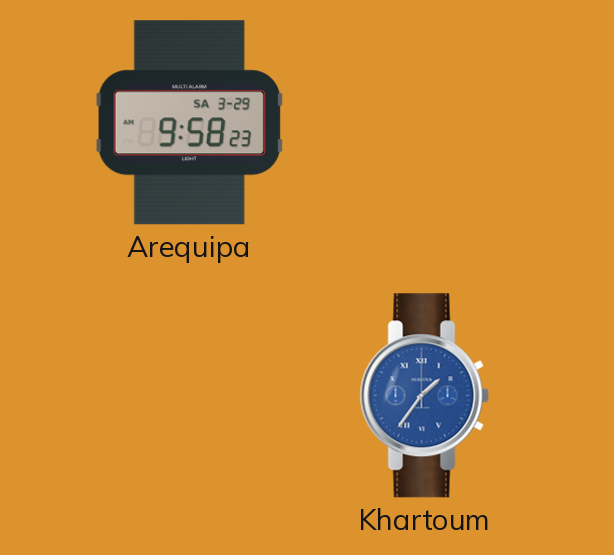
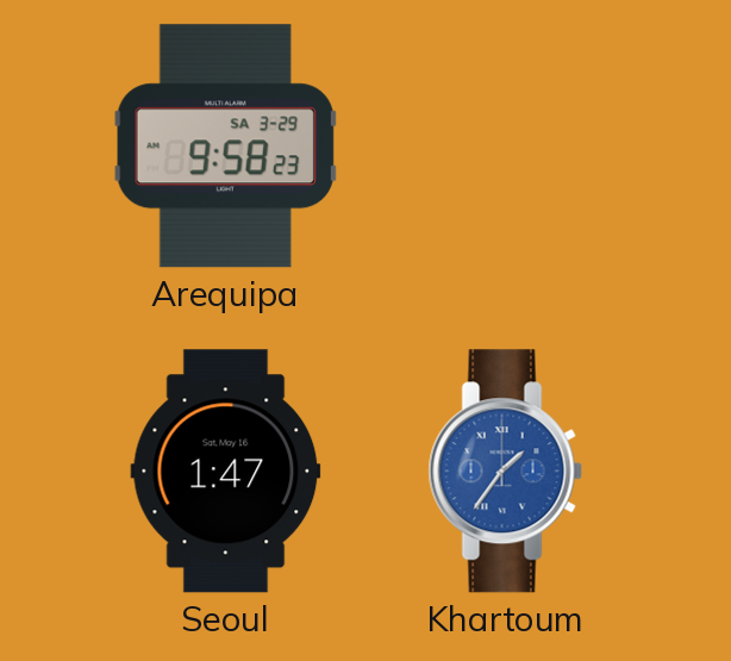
Seoul: none -> 1:47 (226, 472)
